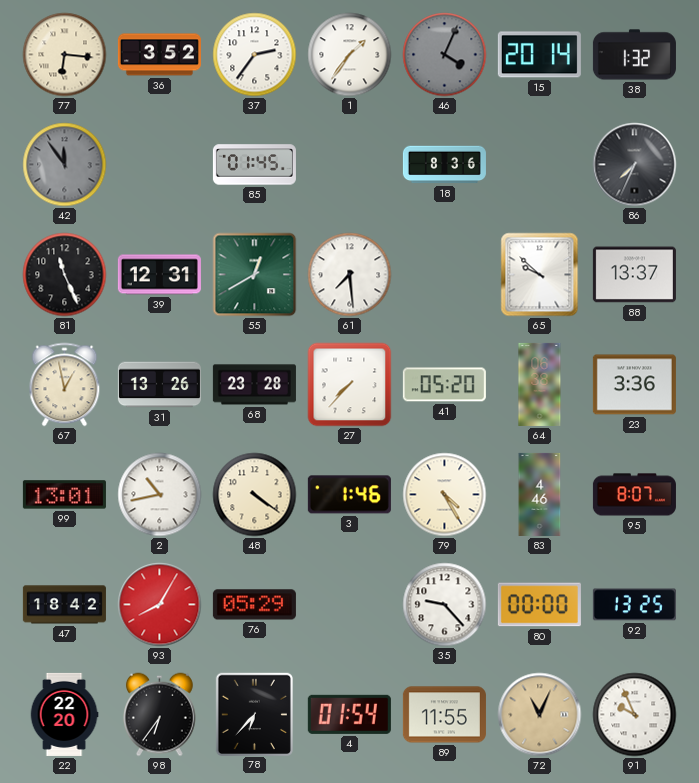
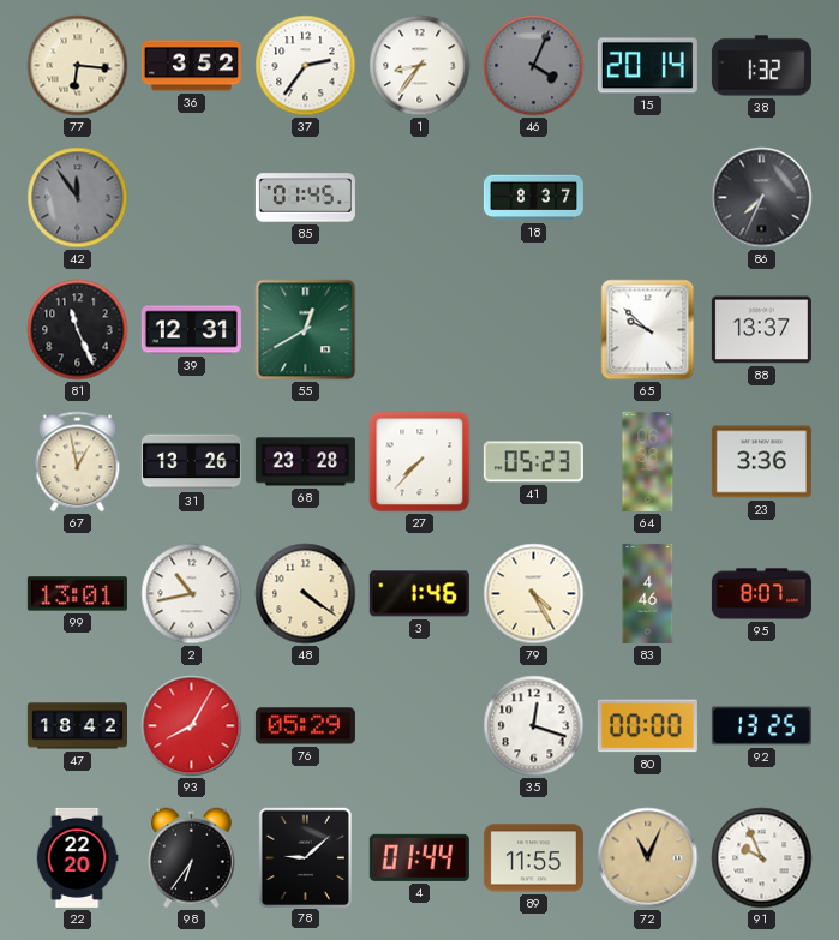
1: 1:36 -> 8:36 (420, 66)
18: 8:36 -> 8:37 (533, 198)
61: 7:29 -> none (350, 275)
41: 05:20 -> 05:23 (533, 462)
35: 9:23 -> 12:18 (534, 726)
78: 6:37 -> 9:08 (305, 857)
4: 01:54 -> 01:44 (419, 857)
